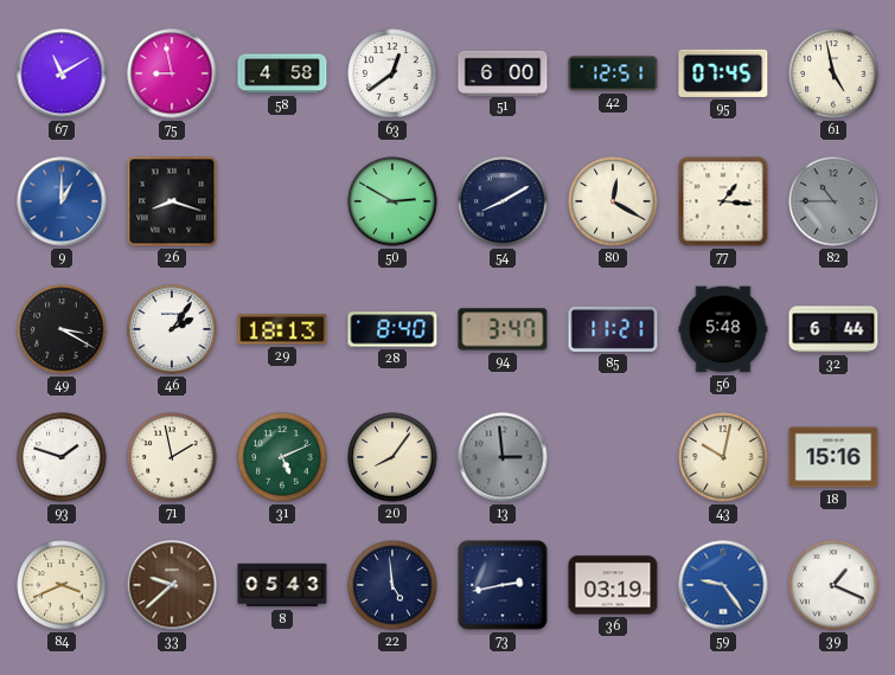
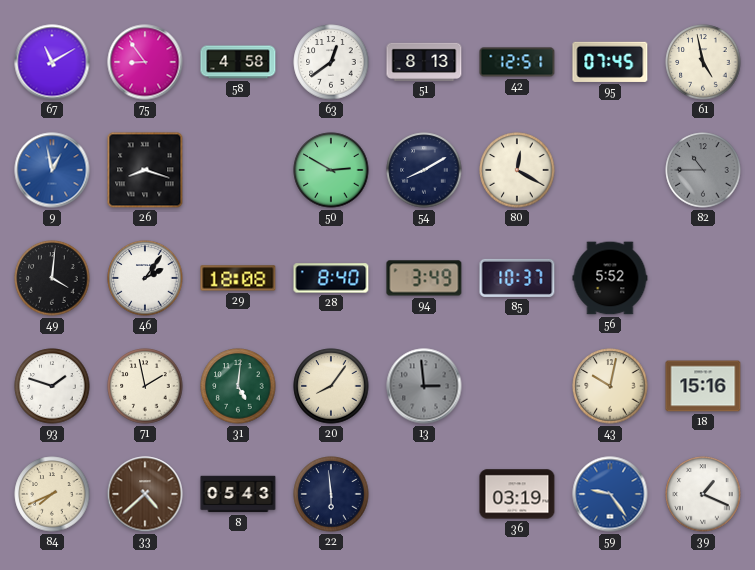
75: 8:58 -> 8:54 (145, 62)
51: 6:00 -> 8:13 (424, 61)
9: 1:00 -> 12:58 (52, 170)
77: 1:16 -> none (723, 201)
49: 3:20 -> 4:01 (52, 278)
29: 18:13 -> 18:08 (238, 278)
94: 3:47 -> 3:49 (424, 278)
85: 11:21 -> 10:37 (517, 278)
56: 5:48 -> 5:52 (610, 278)
32: 6:44 -> none (833, 329)
31: 5:11 -> 5:01 (238, 386)
84: 3:41 -> 7:41 (52, 494)
33: 9:38 -> 4:38 (145, 494)
22: 4:59 -> 5:59 (331, 494)
73: 2:43 -> none (503, 585)
